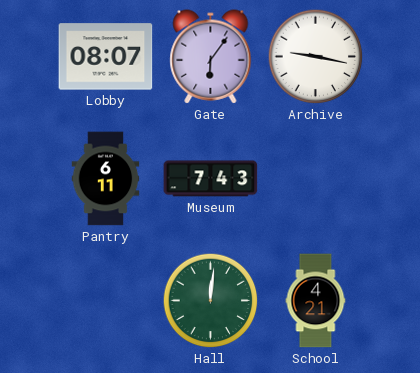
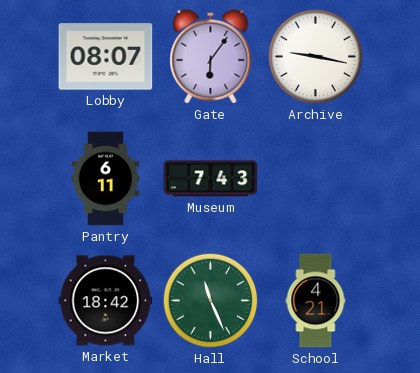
Market: none -> 18:42 (106, 301)
Hall: 12:01 -> 11:26 (211, 301)
